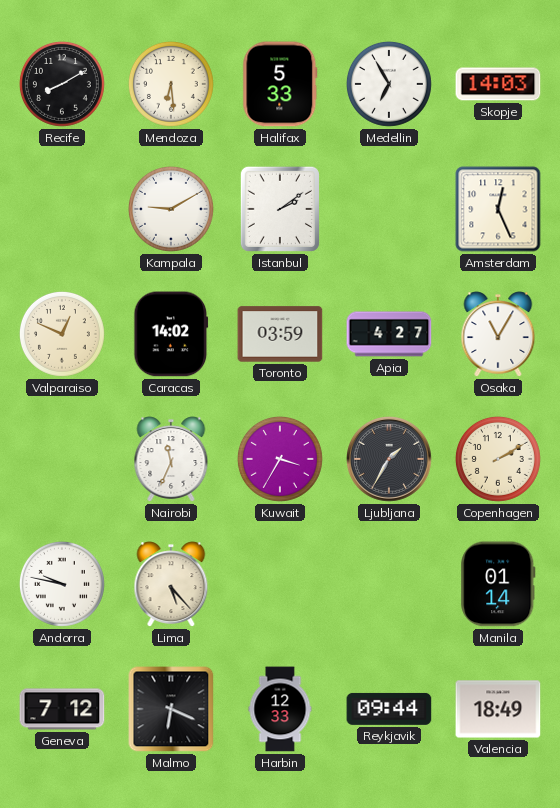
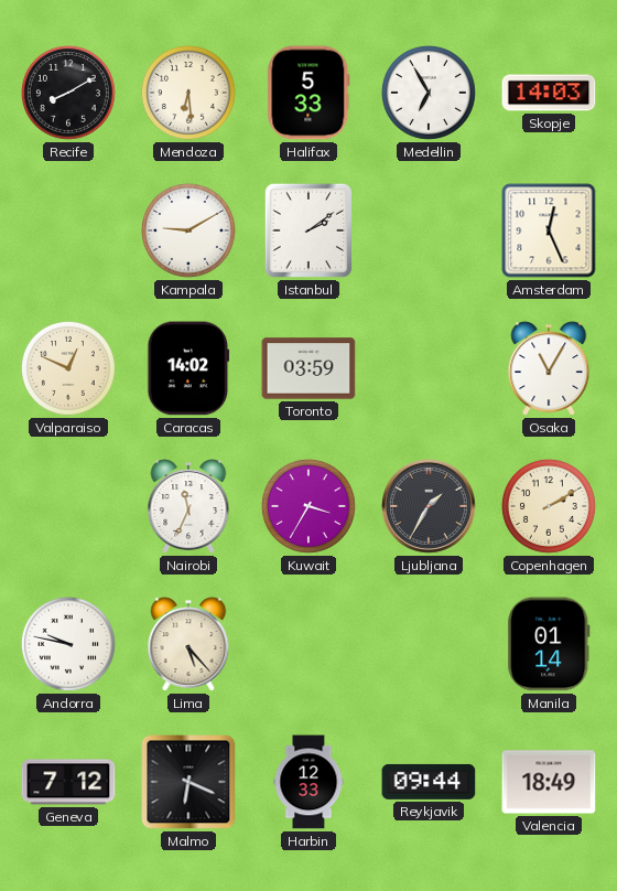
Apia: 4:27 -> none (389, 334)
